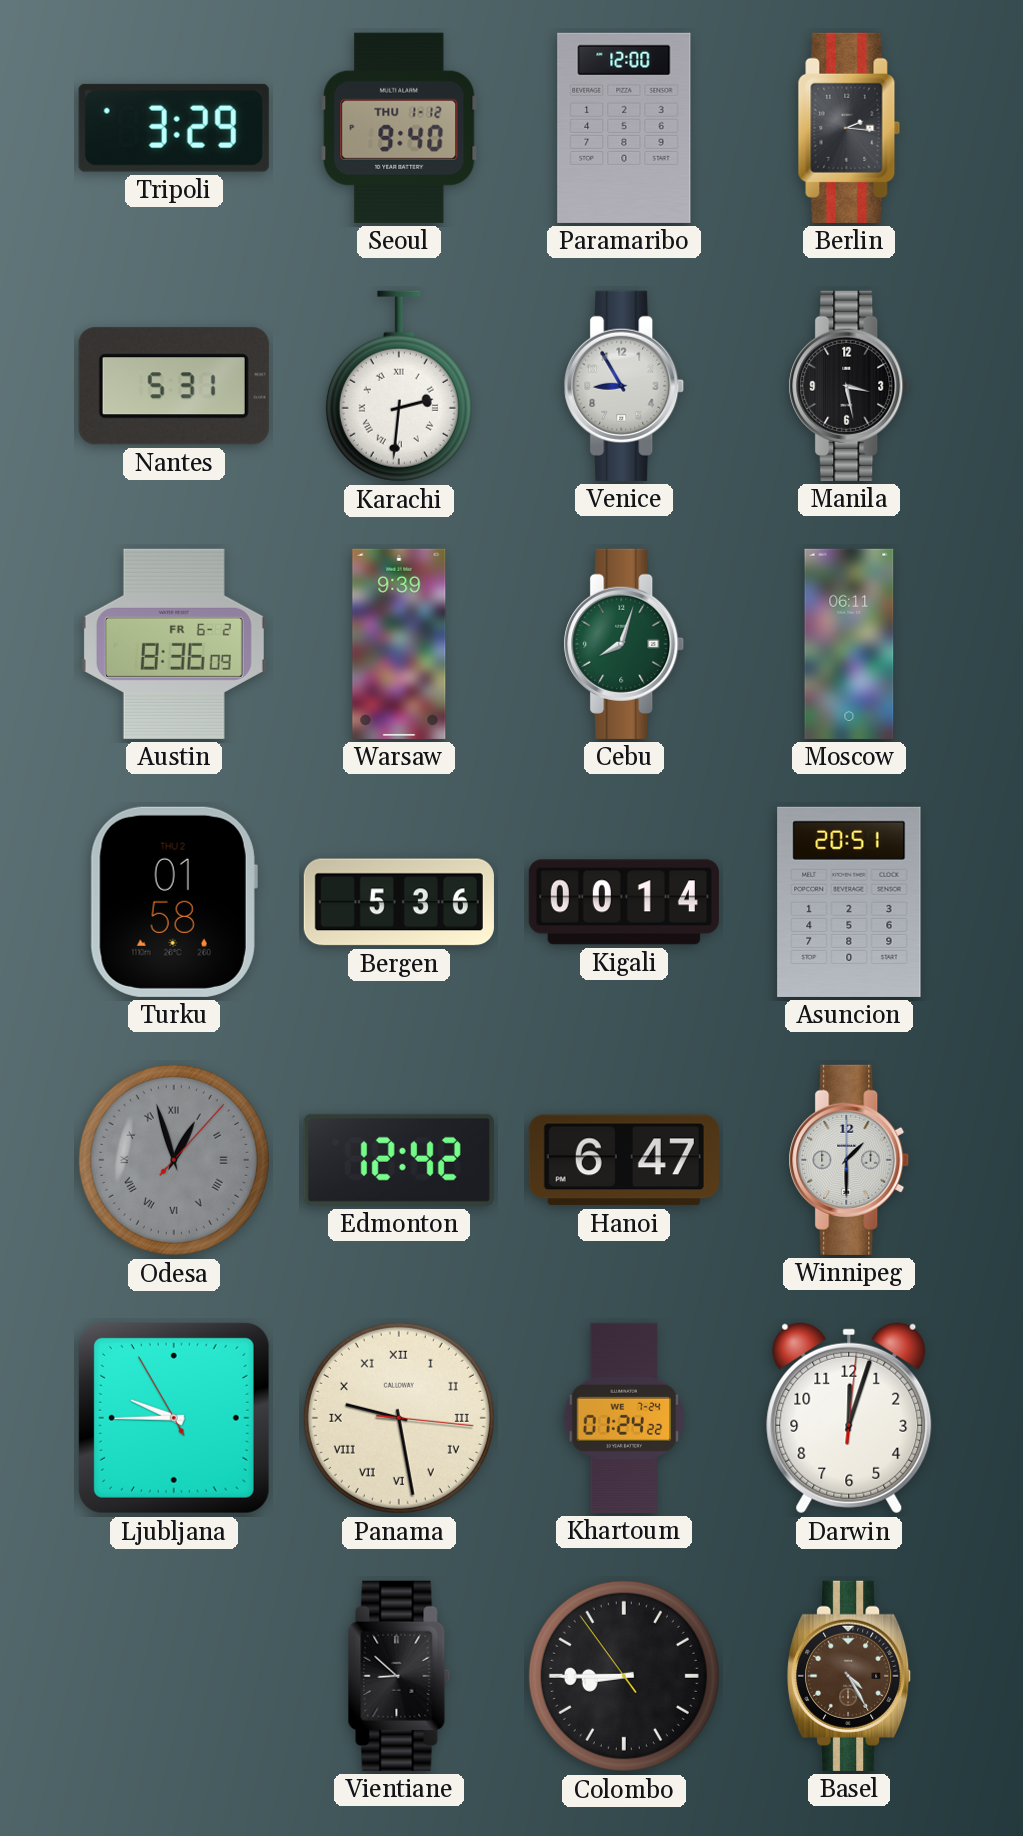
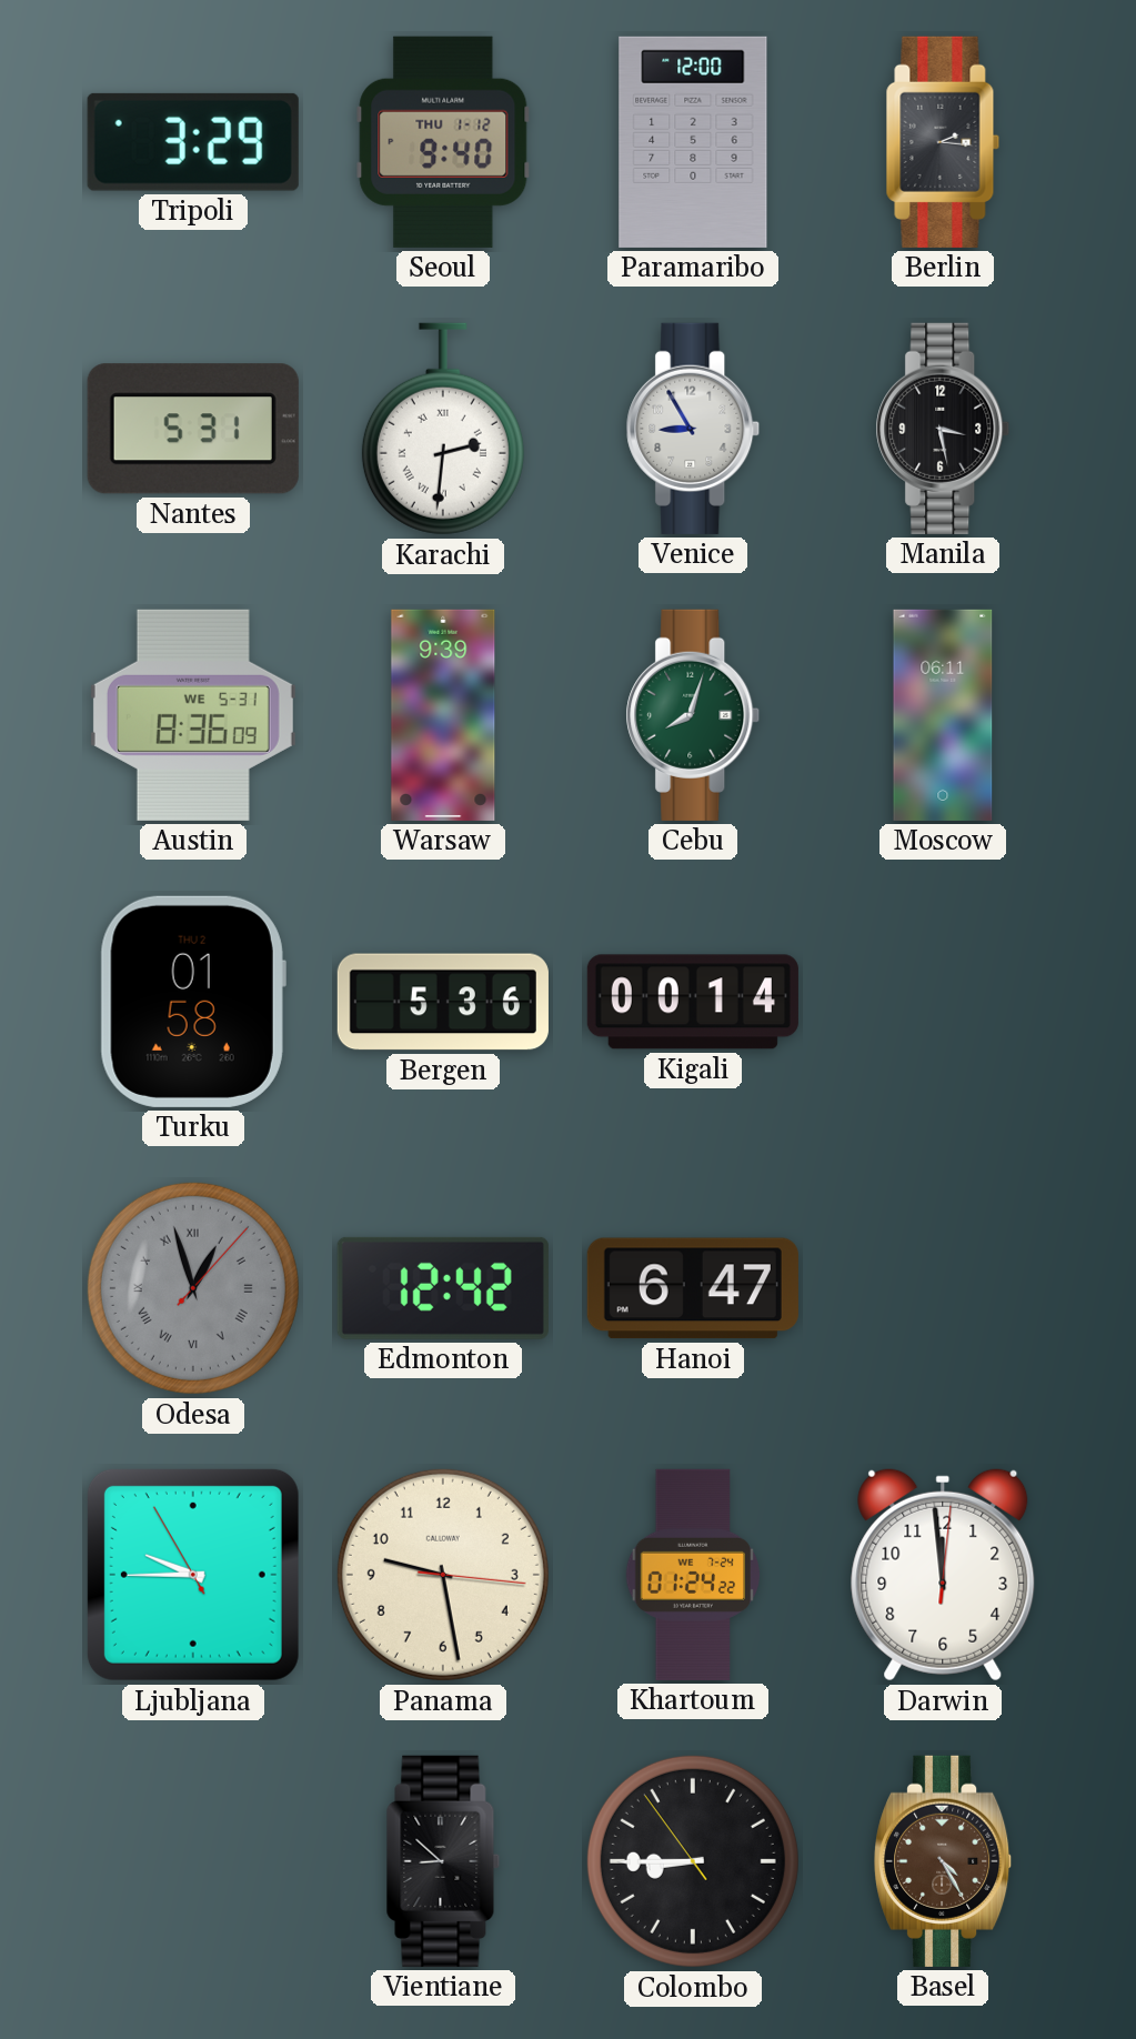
Austin date: FR 6-2 -> WE 5-31 (193, 715)
Asuncion: 20:51 -> none (849, 902)
Winnipeg: 1:30 -> none (849, 1160)
Panama numerals: Roman -> Arabic (443, 1575)
Darwin: 12:03 -> 11:59 (943, 1575)
